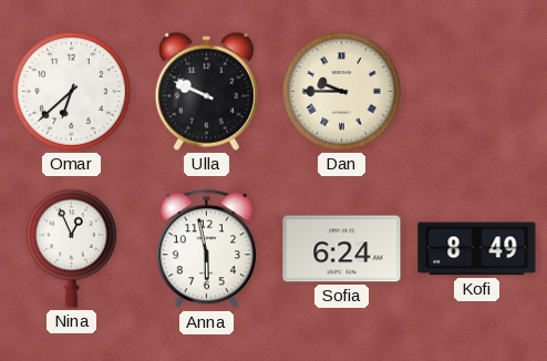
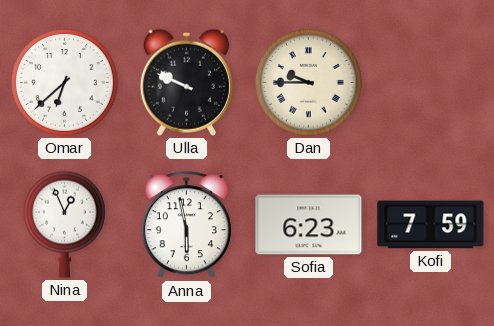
Sofia: 6:24 -> 6:23 (309, 225)
Kofi: 8:49 -> 7:59 (431, 225)
